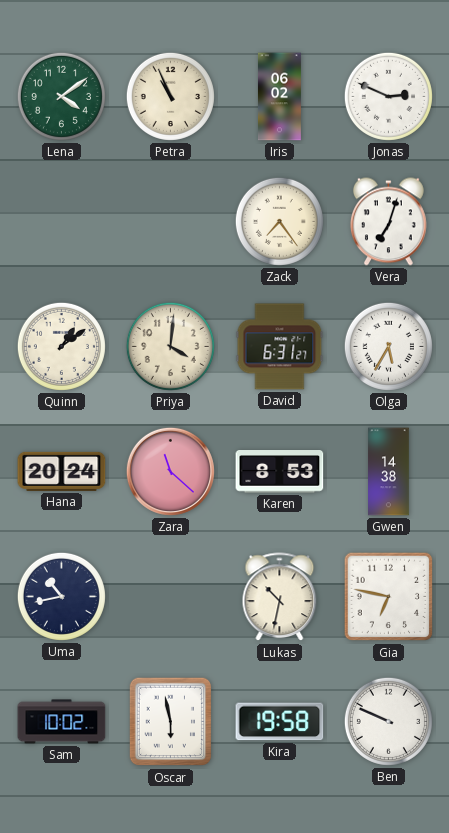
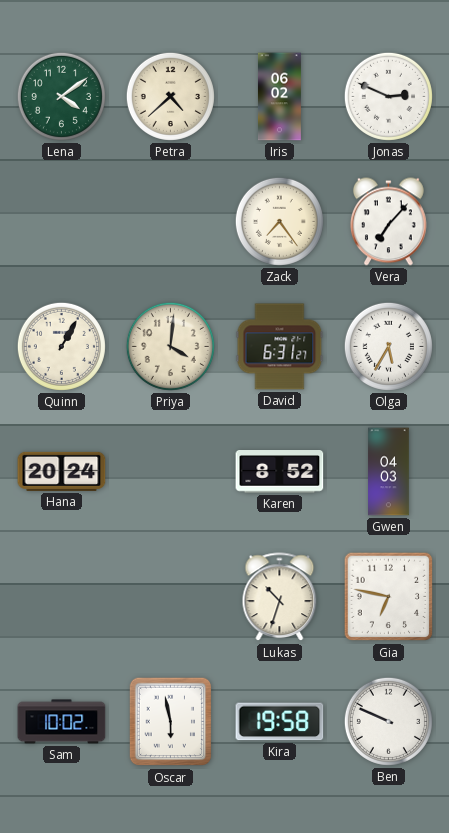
Petra: 10:56 -> 4:38 (170, 96)
Vera: 7:03 -> 7:07 (388, 222)
Quinn: 1:09 -> 1:05 (61, 346)
Zara: 11:22 -> none (170, 471)
Karen: 8:53 -> 8:52 (280, 472)
Gwen: 14:38 -> 04:03 (389, 472)
Uma: 10:43 -> none (61, 596)
Lukas: 10:32 -> 10:33 (280, 597)
